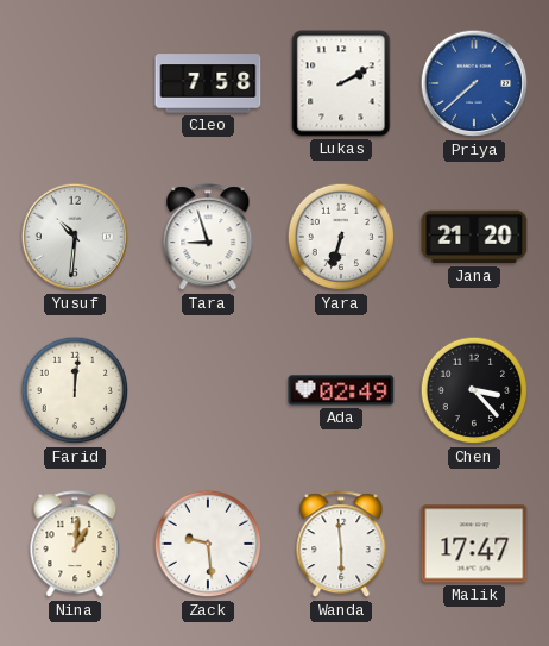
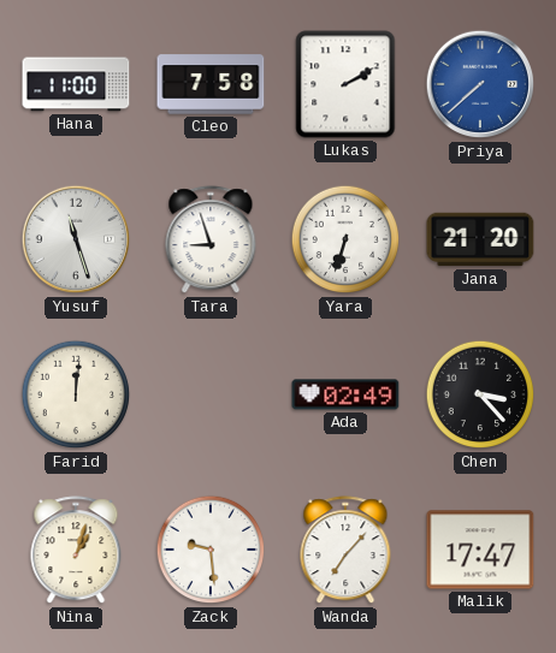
Hana: none -> 11:00 (76, 84)
Yusuf: 10:31 -> 11:27 (76, 239)
Nina: 1:01 -> 1:03 (76, 551)
Wanda: 5:59 -> 7:07 (345, 551)
